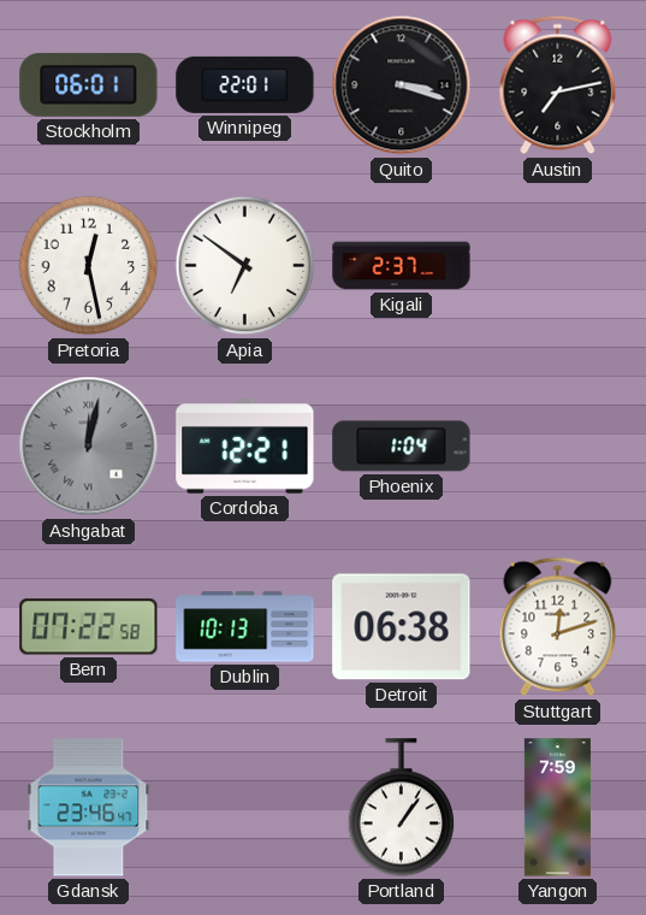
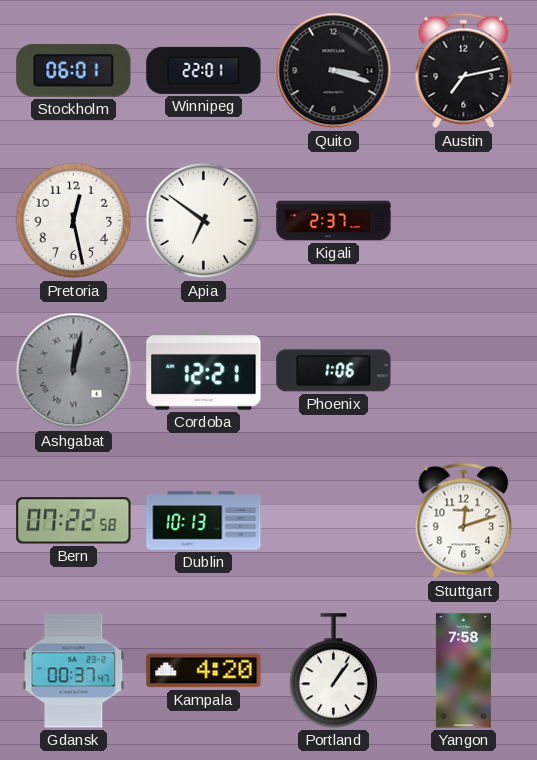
Phoenix: 1:04 -> 1:06 (334, 371)
Detroit: 06:38 -> none (402, 627)
Gdansk: 23:46 -> 00:37 (74, 671)
Kampala: none -> 4:20 (204, 671)
Yangon: 7:59 -> 7:58 (463, 671)
